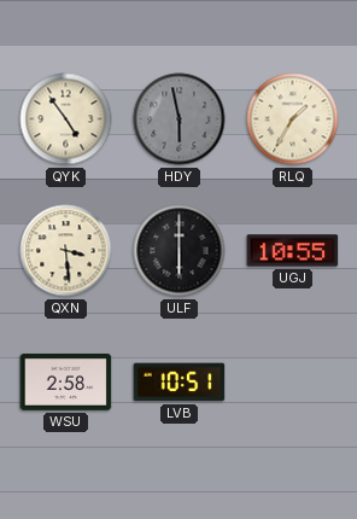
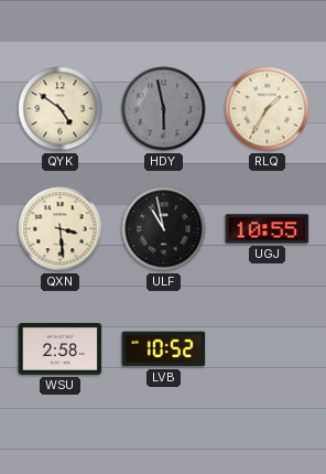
QYK: 4:54 -> 4:51 (61, 109)
ULF: 6:00 -> 10:58 (164, 229)
LVB: 10:51 -> 10:52 (164, 349)
